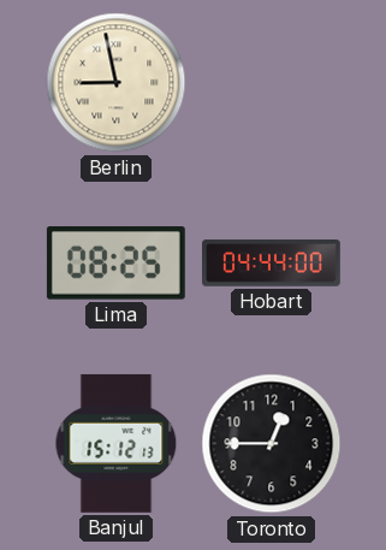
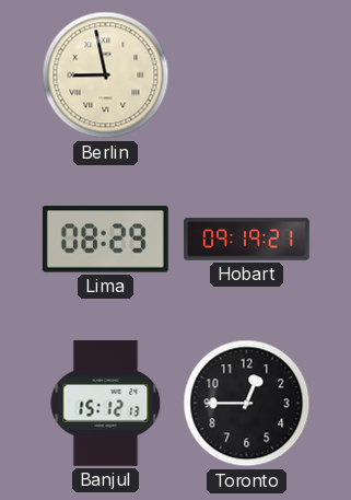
Lima: 08:25 -> 08:29 (105, 240)
Hobart: 04:44 -> 09:19 (247, 240)
